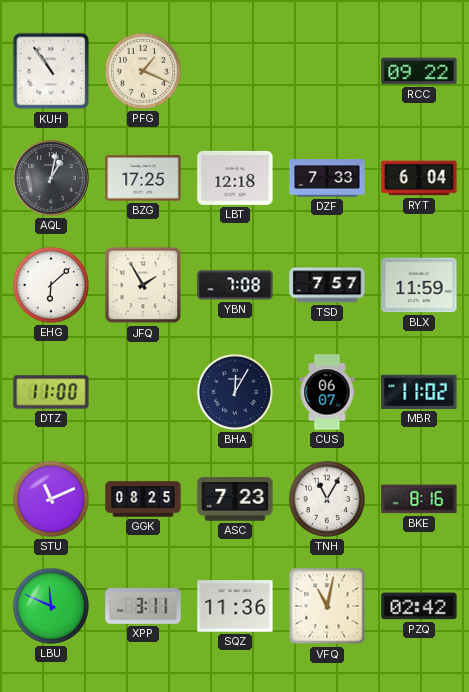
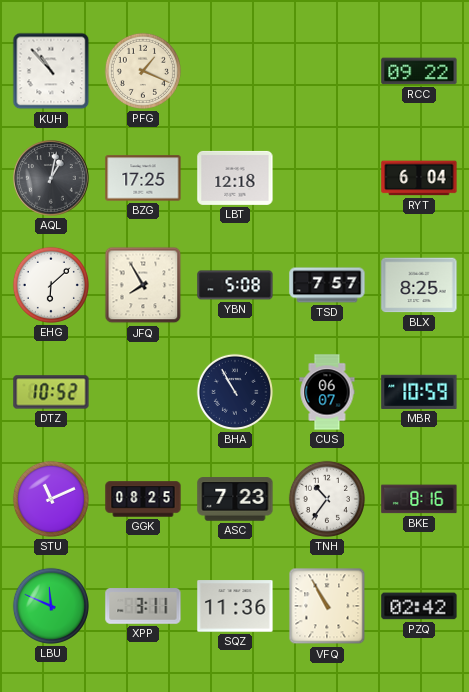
KUH: 10:54 -> 10:53 (51, 71)
DZF: 7:33 -> none (327, 178)
JFQ: 1:55 -> 7:55 (143, 285)
YBN: 7:08 -> 5:08 (235, 285)
BLX: 11:59 -> 8:25 (419, 285)
DTZ: 11:00 -> 10:52 (51, 392)
BHA: 12:05 -> 10:55 (235, 392)
MBR: 11:02 -> 10:59 (419, 392)
TNH: 11:05 -> 10:36 (327, 499)
VFQ: 11:02 -> 10:55 (327, 606)
